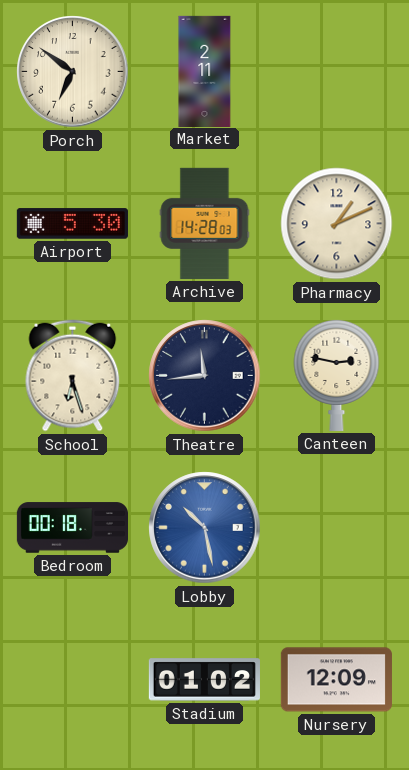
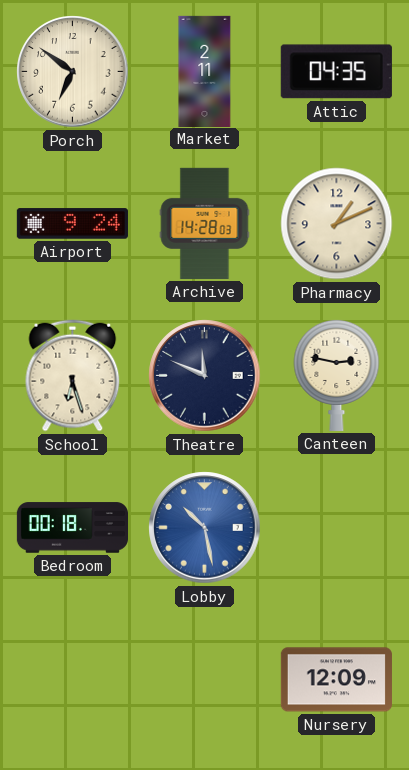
Attic: none -> 04:35 (336, 72)
Airport: 5:30 -> 9:24 (72, 224)
Theatre: 11:44 -> 11:49 (205, 376)
Stadium: 01:02 -> none (204, 680)
